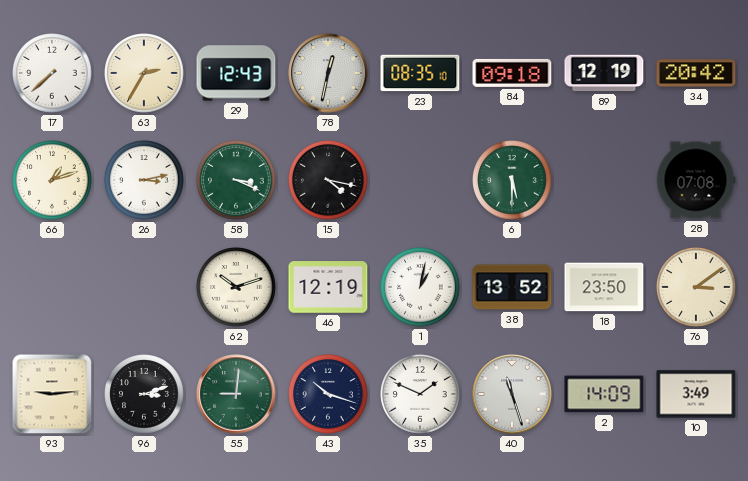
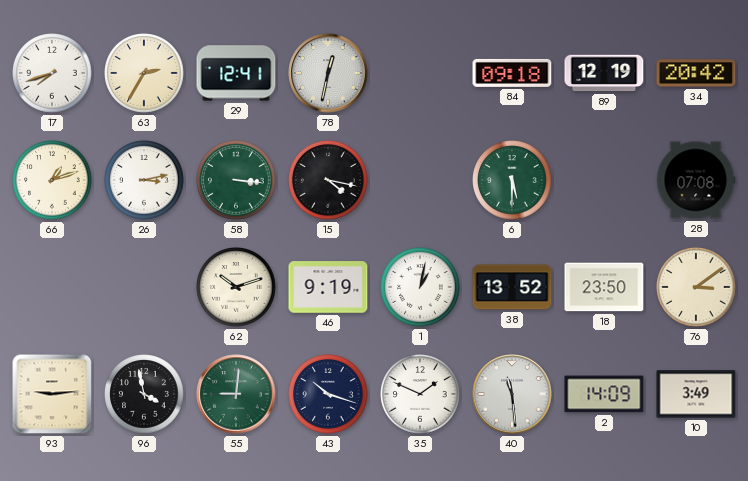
17: 7:38 -> 7:42 (52, 73)
29: 12:43 -> 12:41 (236, 73)
23: 08:35 -> none (420, 73)
58: 3:19 -> 3:16 (236, 180)
46: 12:19 -> 9:19 (328, 287)
96: 3:12 -> 3:58 (144, 394)
40: 11:27 -> 11:29 (512, 394)
